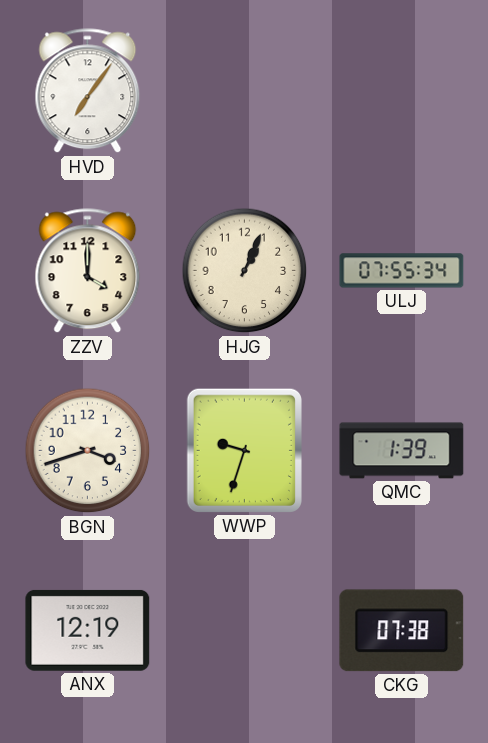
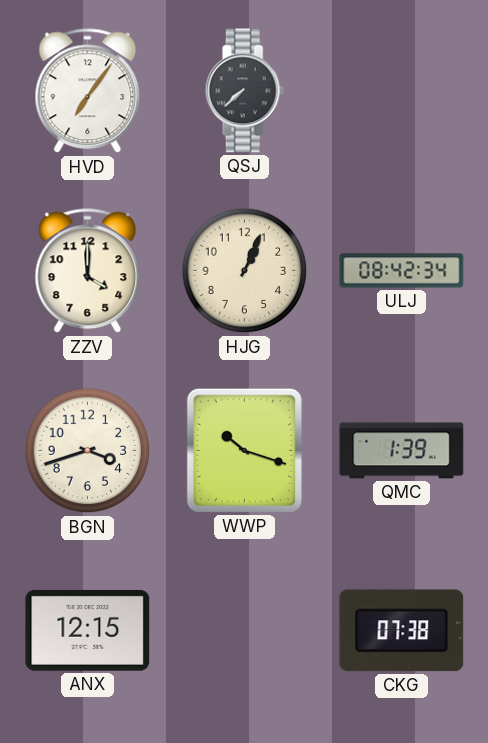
QSJ: none -> 7:38 (244, 91)
ULJ: 07:55 -> 08:42 (402, 271)
WWP: 9:33 -> 10:18 (244, 450)
ANX: 12:19 -> 12:15 (88, 630)
